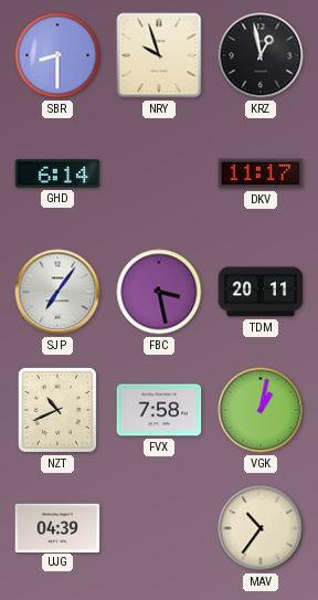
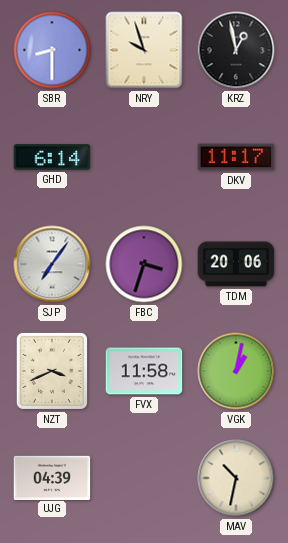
FBC: 3:28 -> 3:33 (144, 264)
TDM: 20:11 -> 20:06 (236, 264)
NZT: 10:41 -> 3:41 (52, 371)
FVX: 7:58 -> 11:58 (144, 371)
MAV: 10:36 -> 10:32 (236, 478)
